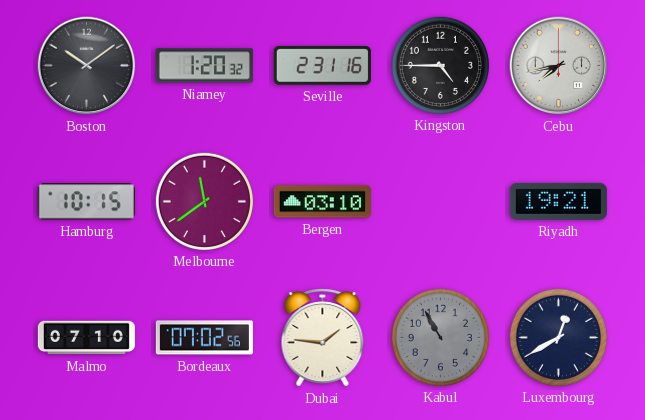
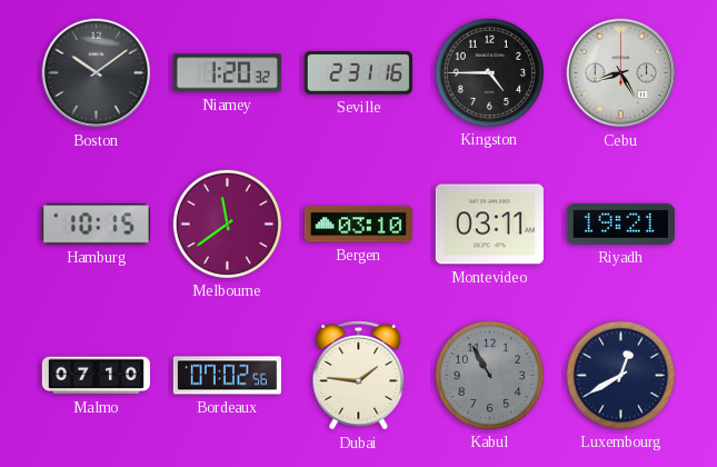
Cebu: 7:43 -> 8:25 (621, 73)
Montevideo: none -> 03:11 (489, 225)
